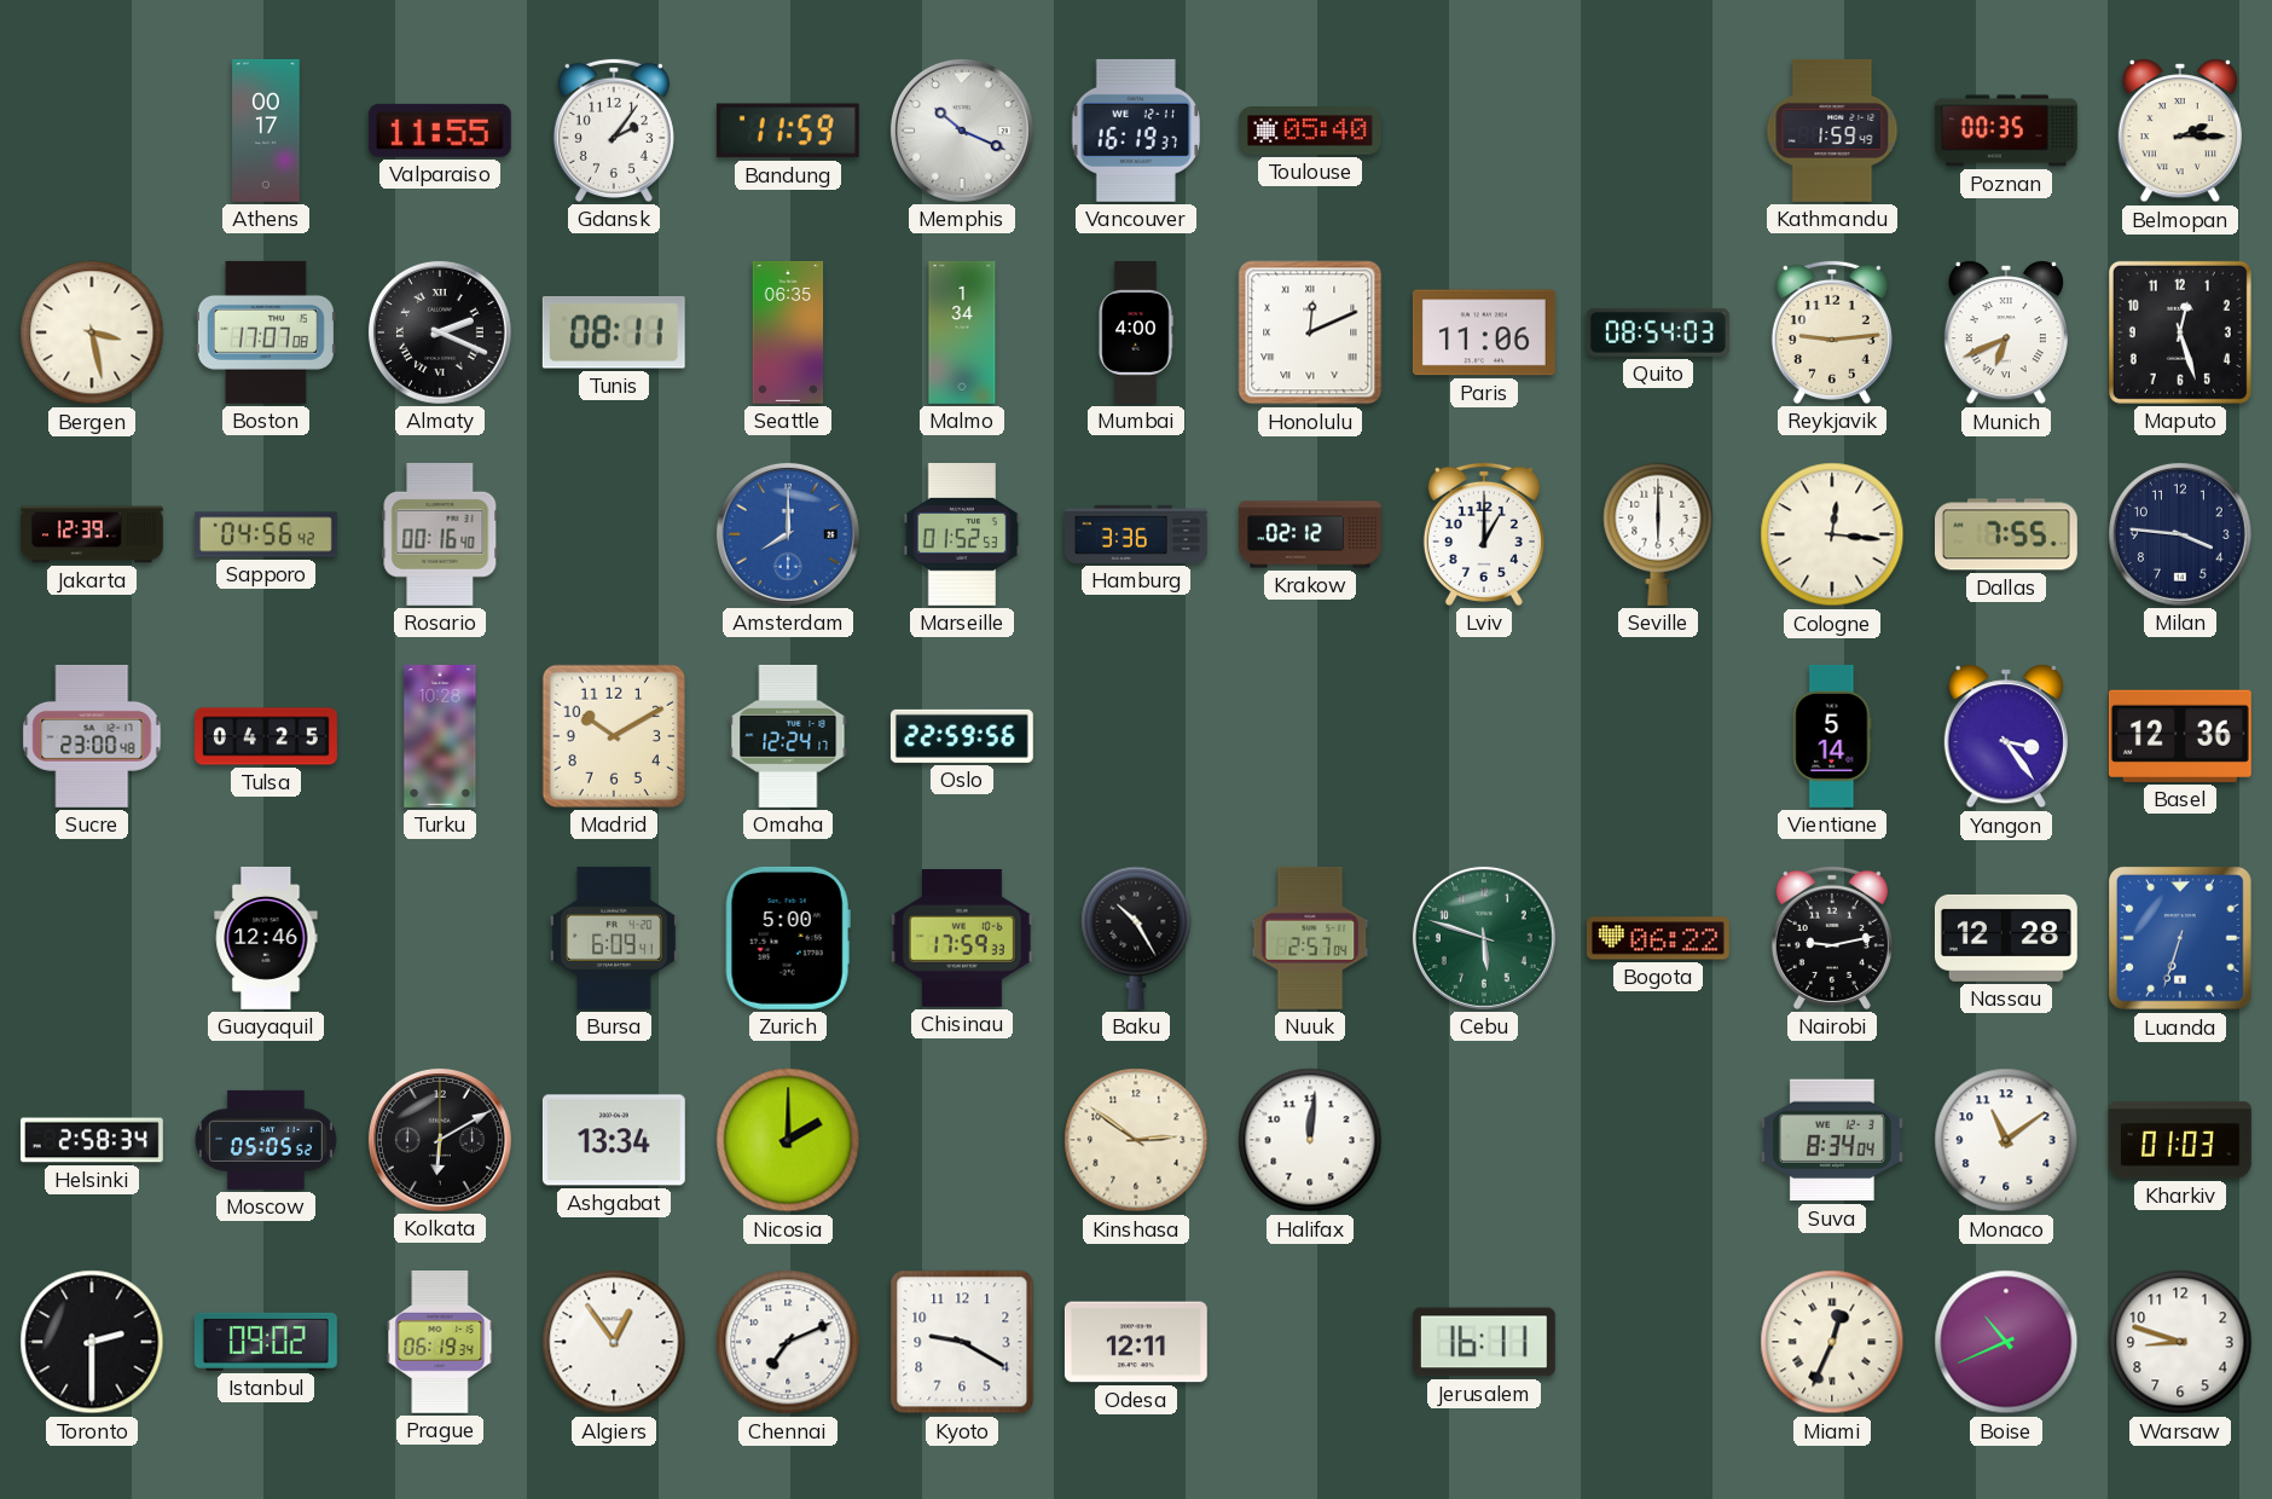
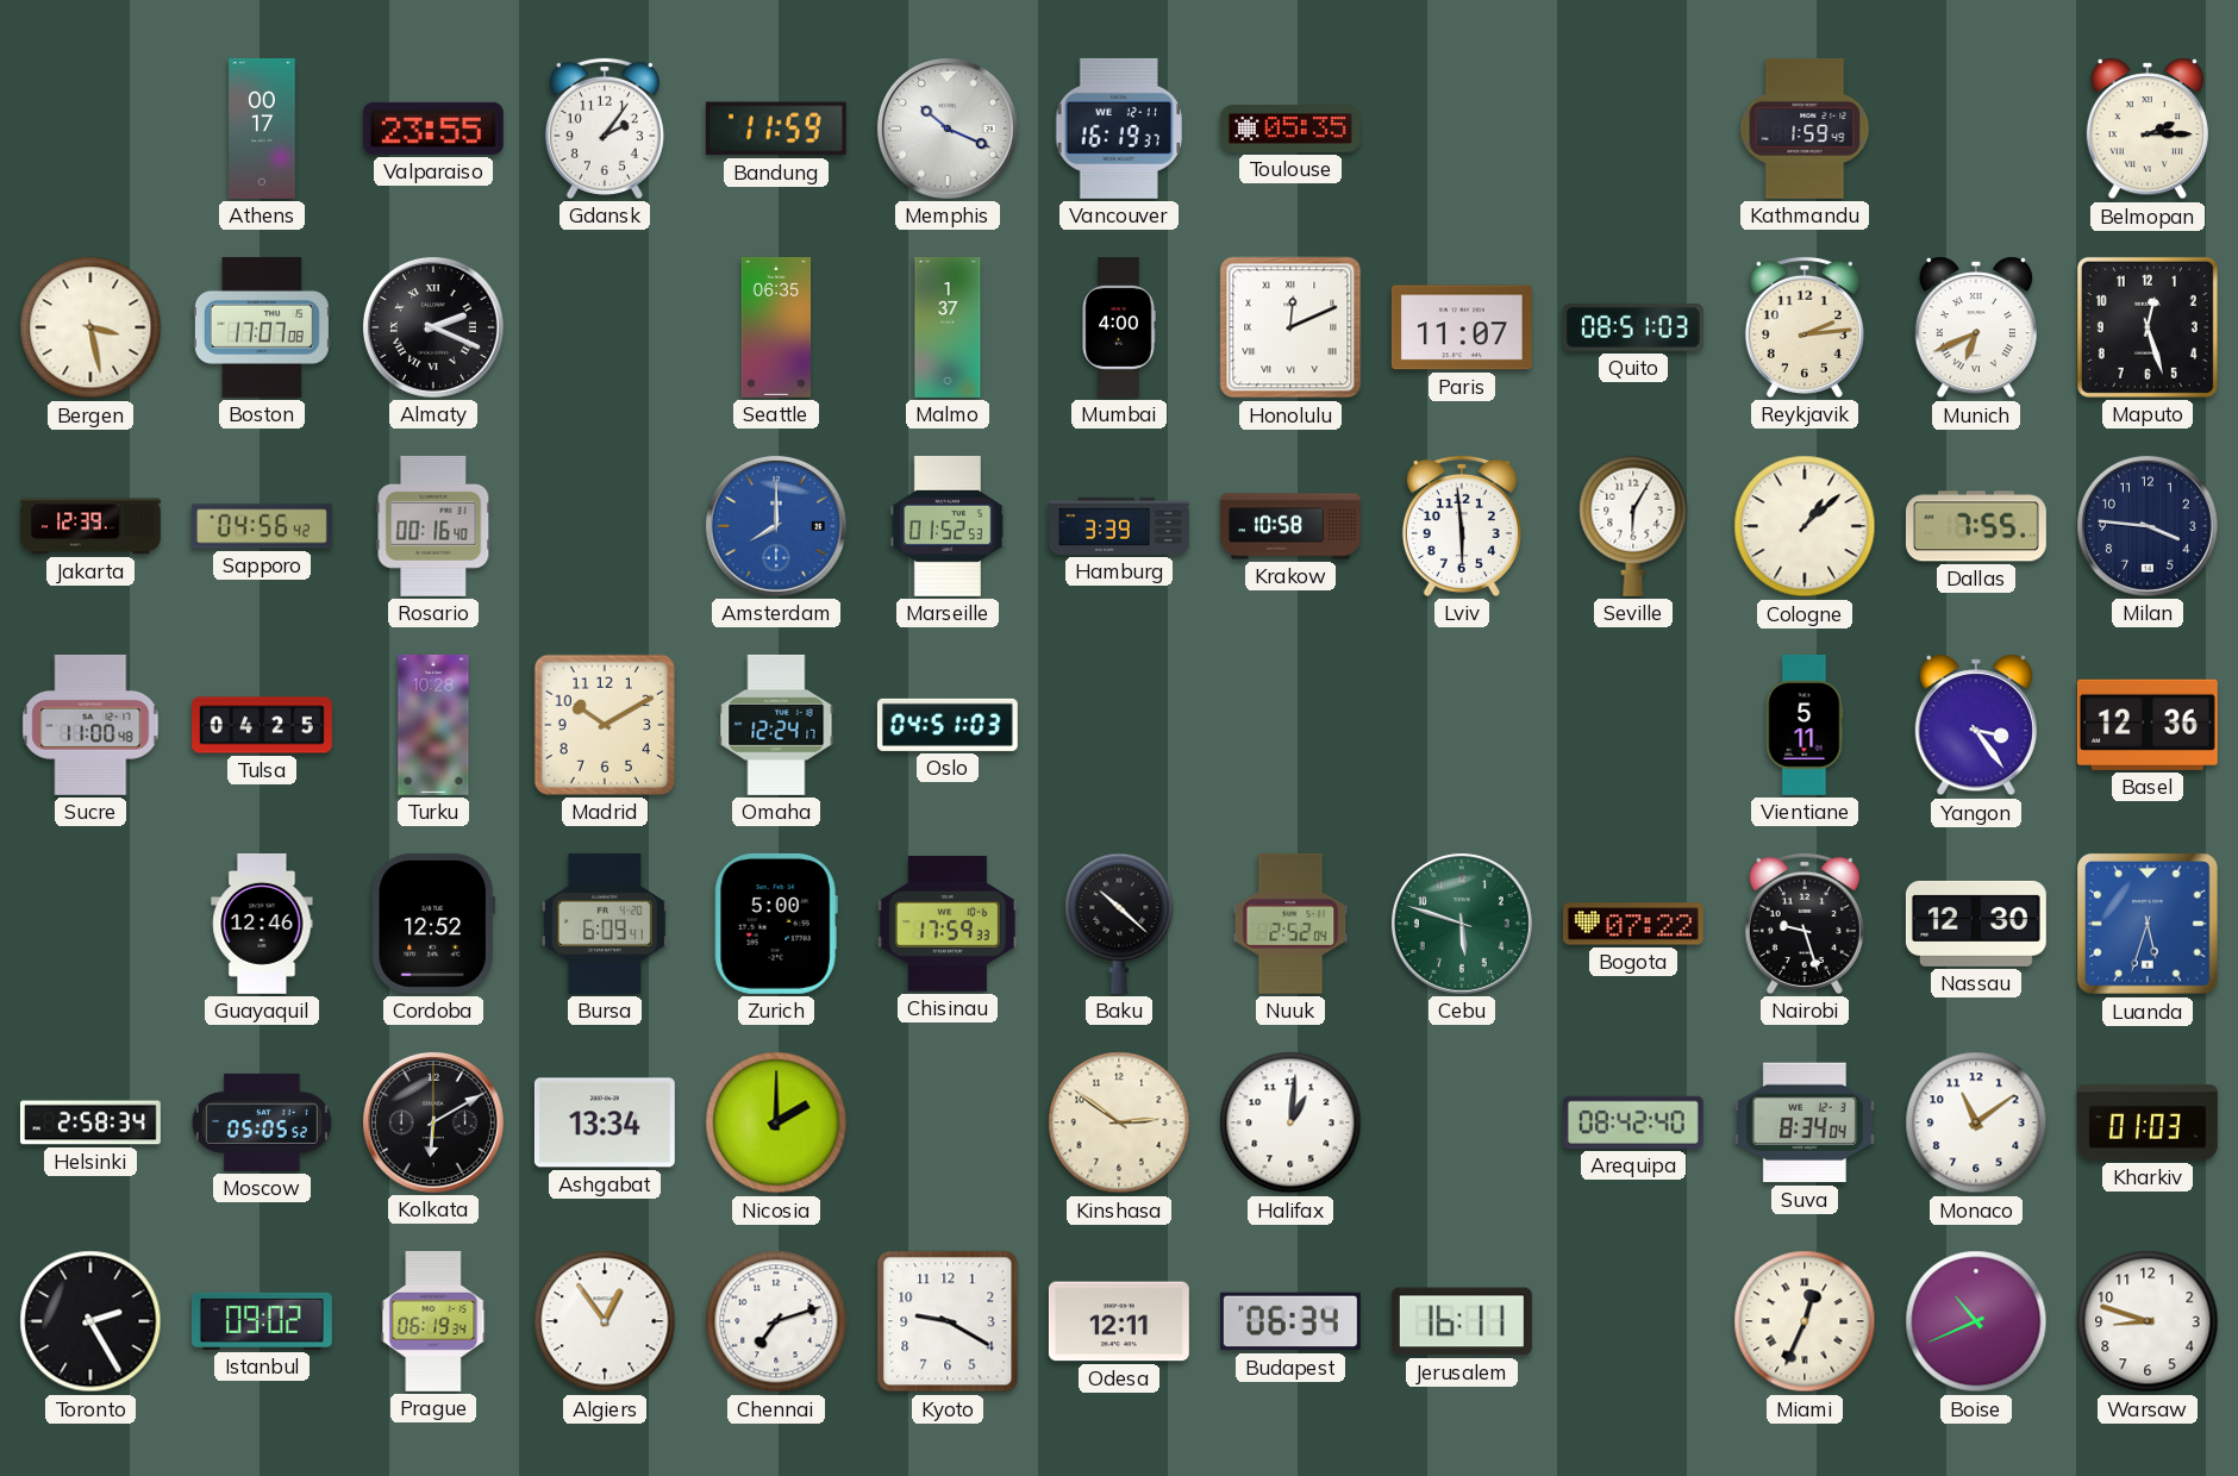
Valparaiso: 11:55 -> 23:55 (433, 129)
Toulouse: 05:40 -> 05:35 (1290, 130)
Poznan: 00:35 -> none (2006, 131)
Tunis: 08:11 -> none (614, 334)
Malmo: 1:34 -> 1:37 (948, 329)
Paris: 11:06 -> 11:07 (1462, 327)
Quito: 08:54 -> 08:51 (1633, 327)
Reykjavik: 9:14 -> 2:14 (1805, 327)
Hamburg: 3:36 -> 3:39 (1120, 526)
Krakow: 02:12 -> 10:58 (1292, 526)
Lviv: 1:00 -> 5:59 (1462, 526)
Seville: 6:00 -> 6:05 (1633, 526)
Cologne: 12:16 -> 1:08 (1805, 526)
Sucre: 23:00 -> 11:00 (90, 725)
Oslo: 22:59 -> 04:51 (948, 725)
Vientiane: 5:14 -> 5:11 (1805, 725)
Cordoba: none -> 12:52 (433, 924)
Baku: 10:25 -> 10:22 (1119, 924)
Nuuk: 2:57 -> 2:52 (1290, 924)
Bogota: 06:22 -> 07:22 (1633, 924)
Nairobi: 9:13 -> 9:27 (1805, 924)
Nassau: 12:28 -> 12:30 (1976, 924)
Luanda: 6:33 -> 5:33 (2149, 925)
Halifax: 12:01 -> 1:01 (1290, 1122)
Arequipa: none -> 08:42 (1633, 1122)
Toronto: 2:30 -> 2:25 (90, 1321)
Chennai: 7:11 -> 7:12 (776, 1321)
Budapest: none -> 06:34 (1290, 1321)
